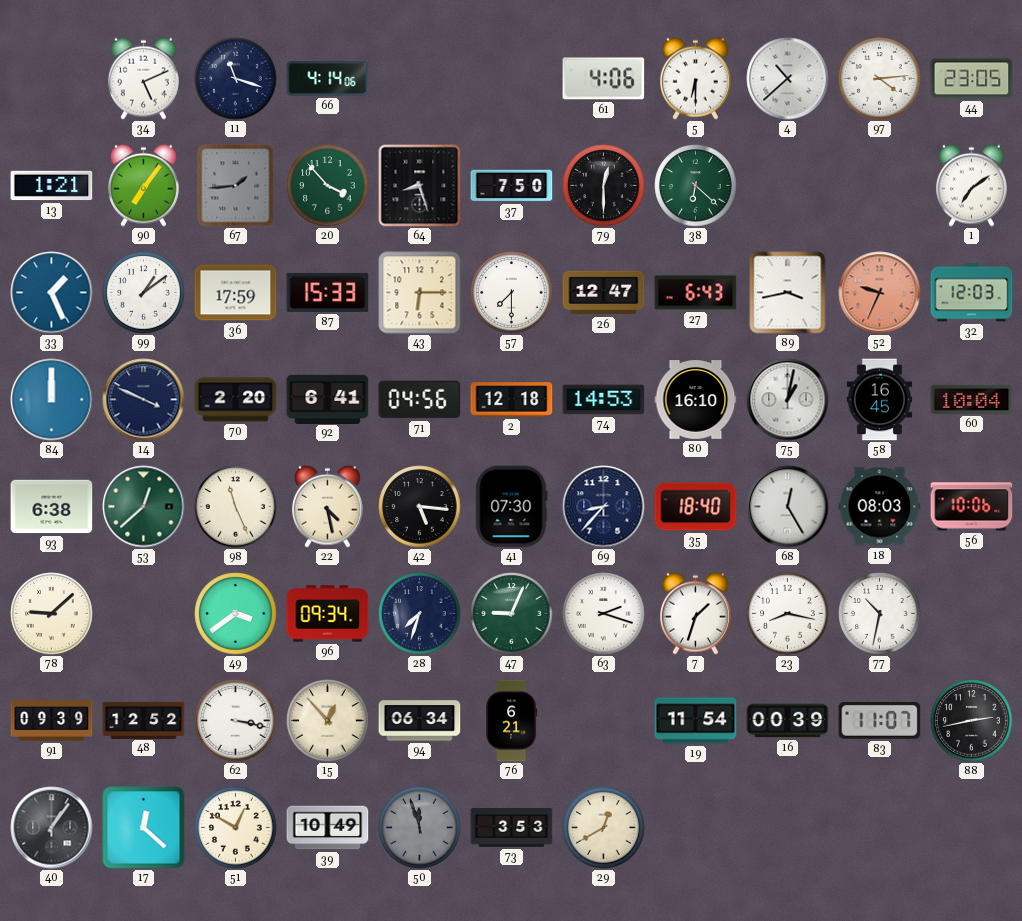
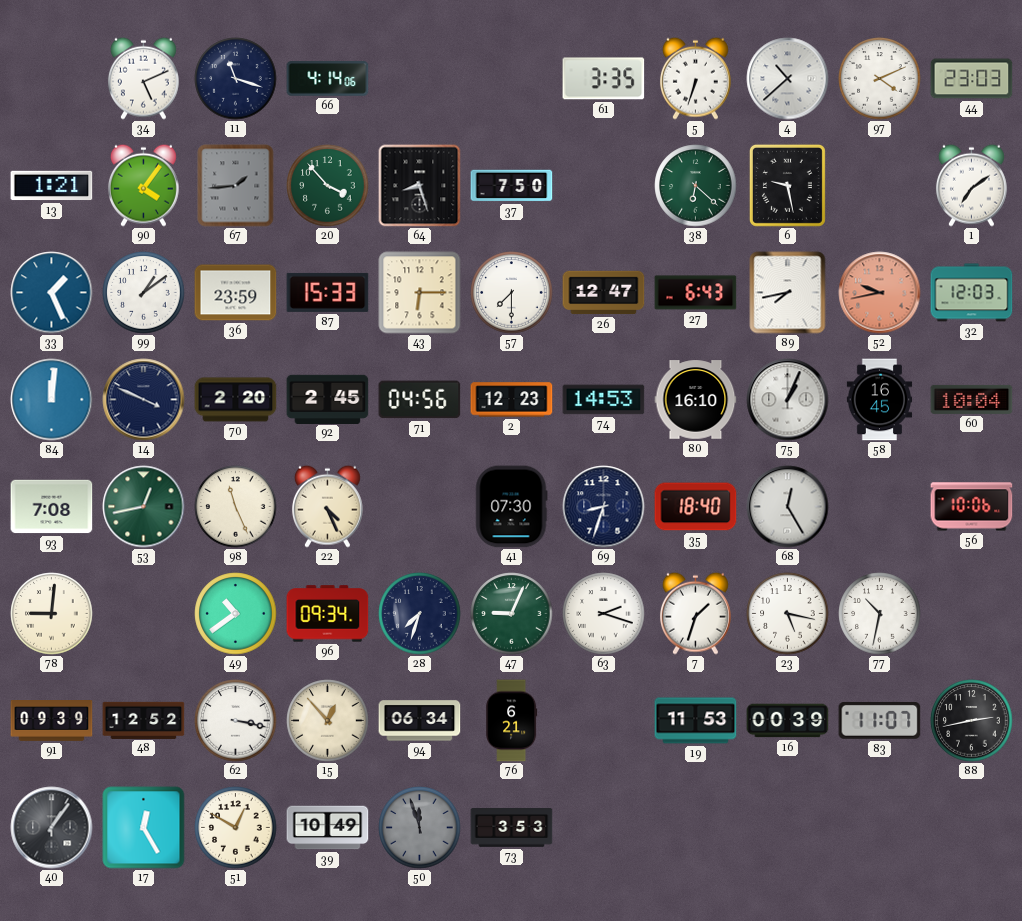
61: 4:06 -> 3:35 (604, 79)
5: 6:30 -> 6:33 (695, 78)
97: 4:14 -> 4:11 (880, 79)
44: 23:05 -> 23:03 (972, 79)
90: 7:06 -> 4:06 (143, 185)
79: 12:30 -> none (604, 186)
6: none -> 9:28 (787, 185)
36: 17:59 -> 23:59 (236, 293)
89: 3:43 -> 7:43 (788, 293)
52: 9:34 -> 9:43 (880, 293)
84: 12:00 -> 12:01 (52, 400)
92: 6:41 -> 2:45 (328, 399)
2: 12:18 -> 12:23 (512, 400)
75: 1:02 -> 1:04 (788, 400)
93: 6:38 -> 7:08 (52, 507)
53: 12:38 -> 12:43 (144, 507)
22: 4:28 -> 4:26 (327, 506)
42: 5:16 -> none (420, 507)
69: 8:37 -> 8:33 (604, 507)
18: 08:03 -> none (880, 507)
78: 9:08 -> 9:01 (52, 614)
49: 3:39 -> 10:39 (236, 614)
23: 8:17 -> 5:17 (788, 614)
19: 11:54 -> 11:53 (696, 721)
17: 12:22 -> 12:25 (144, 828)
29: 12:40 -> none (604, 828)
